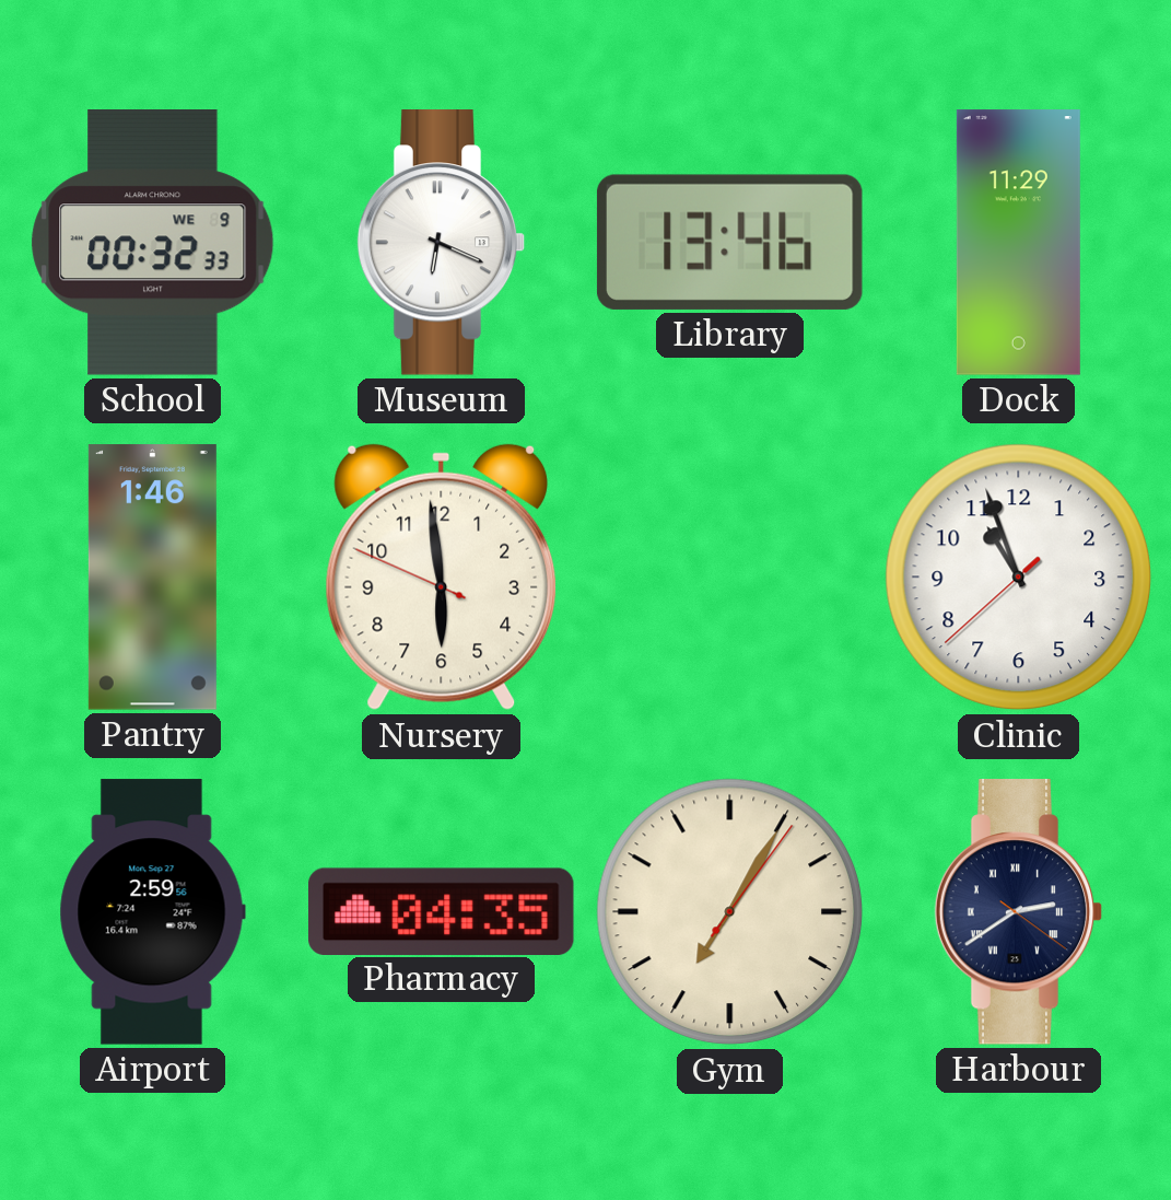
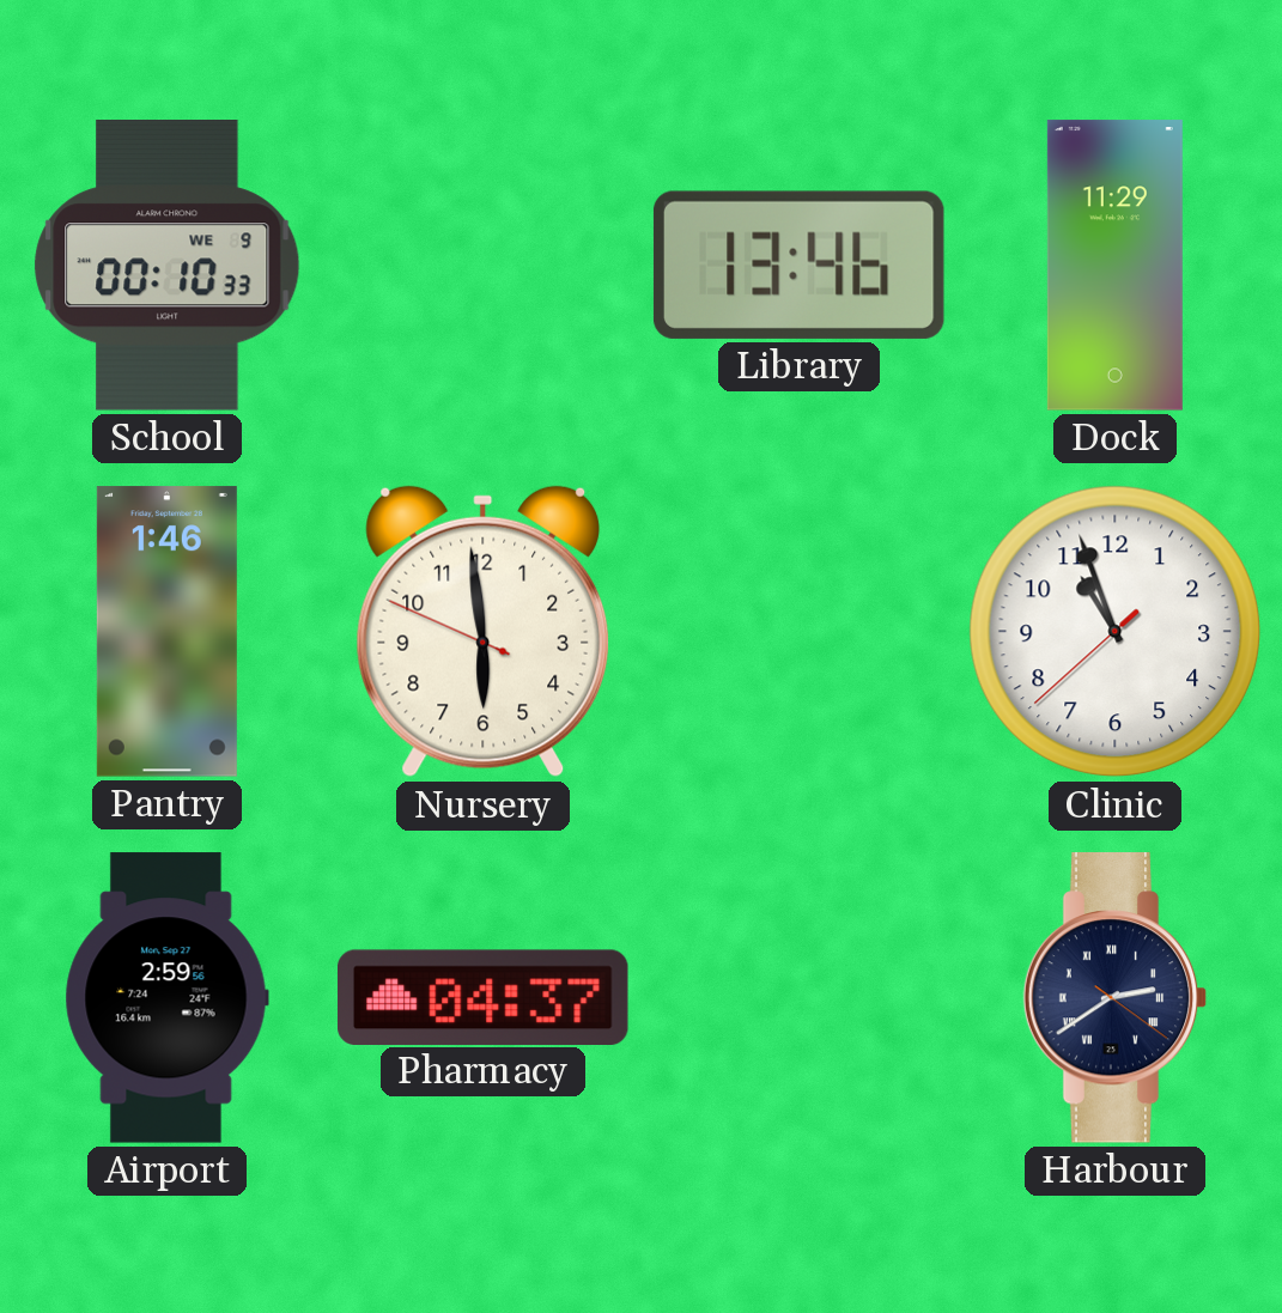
School: 00:32 -> 00:10 (168, 266)
Museum: 6:19 -> none (442, 243)
Pharmacy: 04:35 -> 04:37 (482, 997)
Gym: 7:05 -> none (730, 912)
